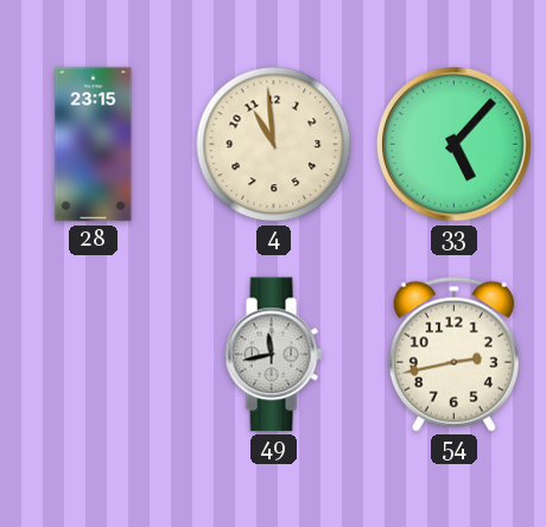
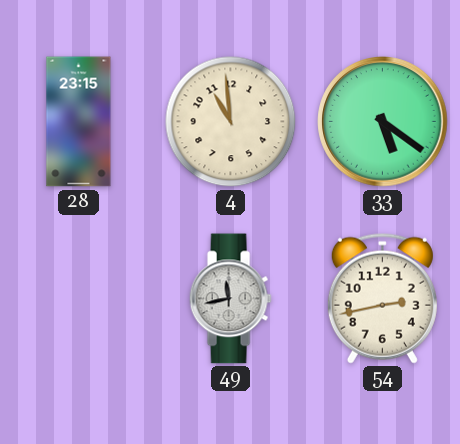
33: 5:07 -> 5:21 (383, 122)
